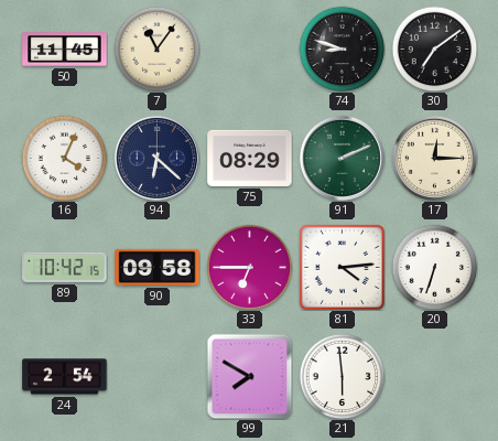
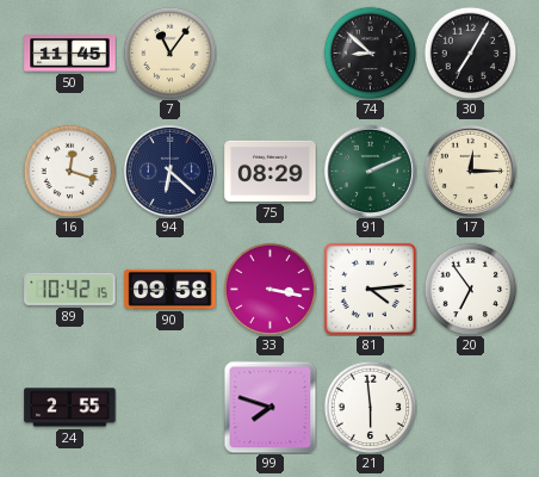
74: 8:48 -> 8:52 (370, 52)
30: 7:09 -> 7:05 (470, 52)
16: 4:04 -> 12:18 (69, 171)
33: 6:45 -> 3:17 (269, 289)
20: 6:33 -> 6:54 (470, 289)
24: 2:54 -> 2:55 (70, 408)
99: 7:50 -> 7:48 (269, 407)
